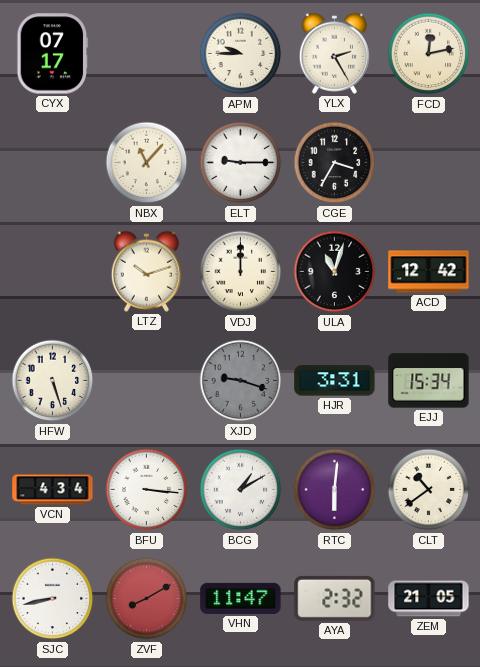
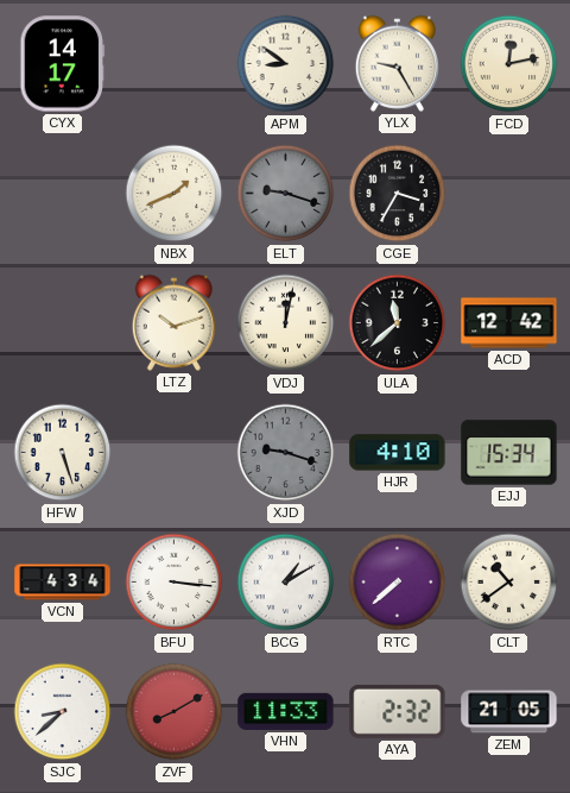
CYX: 07:17 -> 14:17 (63, 64)
APM: 9:45 -> 8:51 (286, 64)
YLX: 2:25 -> 9:25 (397, 63)
NBX: 11:07 -> 1:41 (175, 194)
ELT: 9:15 -> 9:18 (286, 194)
ELT dial: white -> grey (286, 194)
VDJ: 12:00 -> 12:02 (286, 323)
ULA: 11:03 -> 11:38 (398, 323)
HJR: 3:31 -> 4:10 (398, 453)
RTC: 6:01 -> 7:38 (398, 583)
SJC: 8:43 -> 8:38 (63, 712)
VHN: 11:47 -> 11:33 (286, 711)
